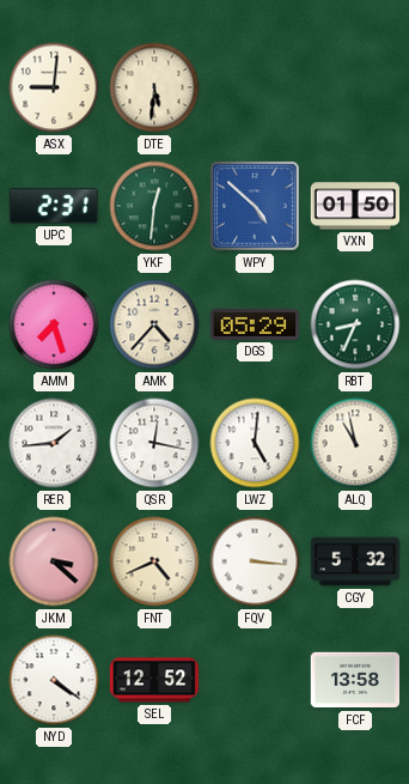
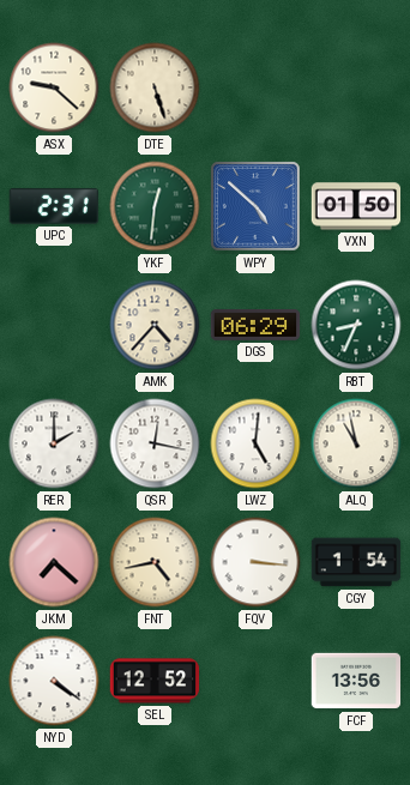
ASX: 9:01 -> 9:22 (54, 87)
DTE: 5:31 -> 5:27 (155, 87)
AMM: 7:27 -> none (54, 324)
DGS: 05:29 -> 06:29 (255, 325)
RER: 1:44 -> 2:00 (54, 443)
JKM: 3:22 -> 7:22 (54, 562)
FNT: 4:41 -> 4:43 (155, 562)
CGY: 5:32 -> 1:54 (356, 562)
FCF: 13:58 -> 13:56 (356, 681)
